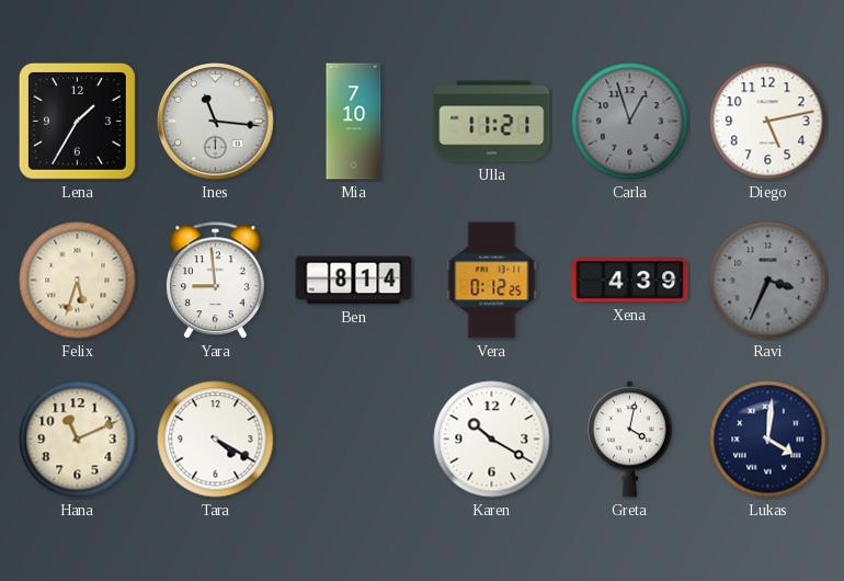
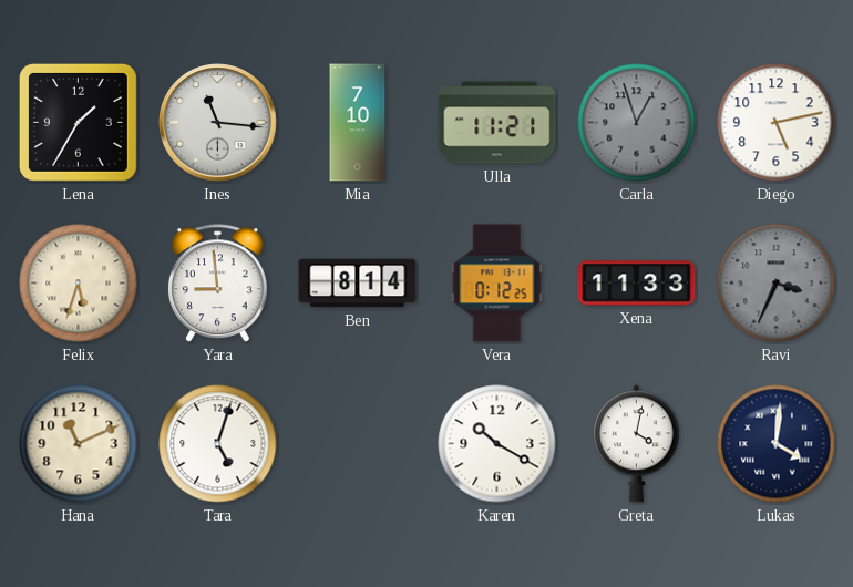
Xena: 4:39 -> 11:33 (637, 284)
Tara: 4:20 -> 5:03 (218, 444)
